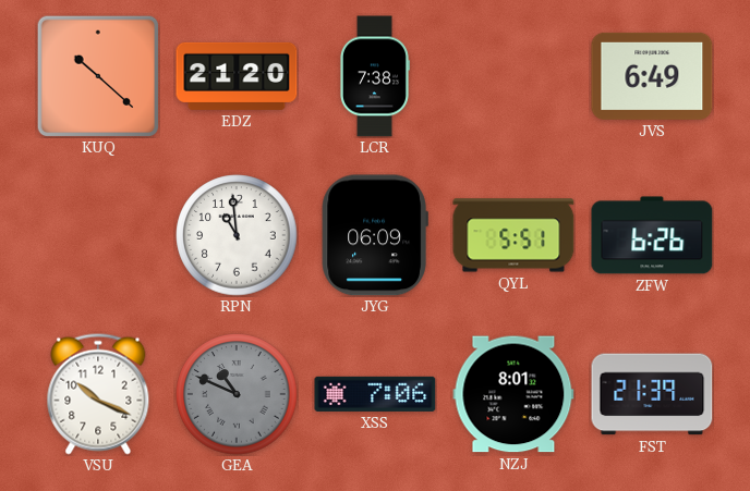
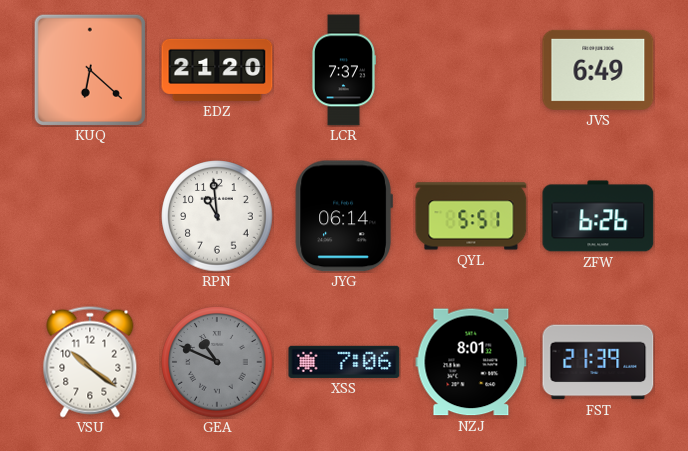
KUQ: 10:22 -> 6:22 (90, 70)
LCR: 7:38 -> 7:37 (343, 70)
JYG: 06:09 -> 06:14 (344, 216)
VSU: 10:19 -> 10:21 (90, 362)
